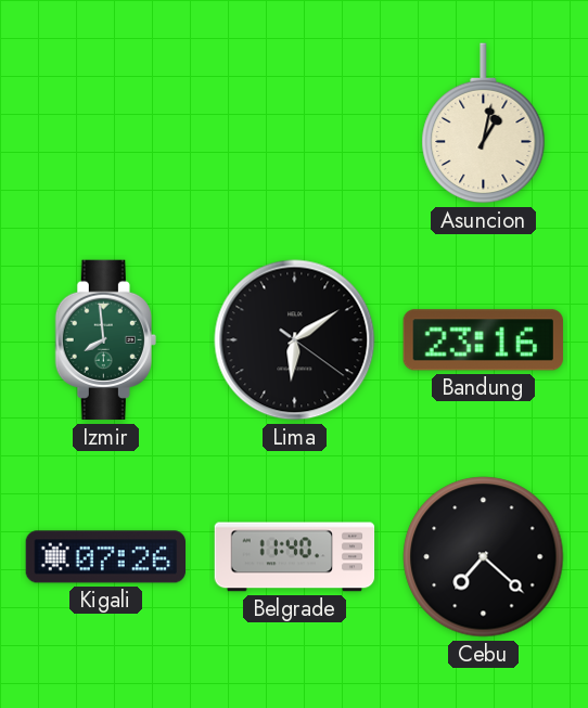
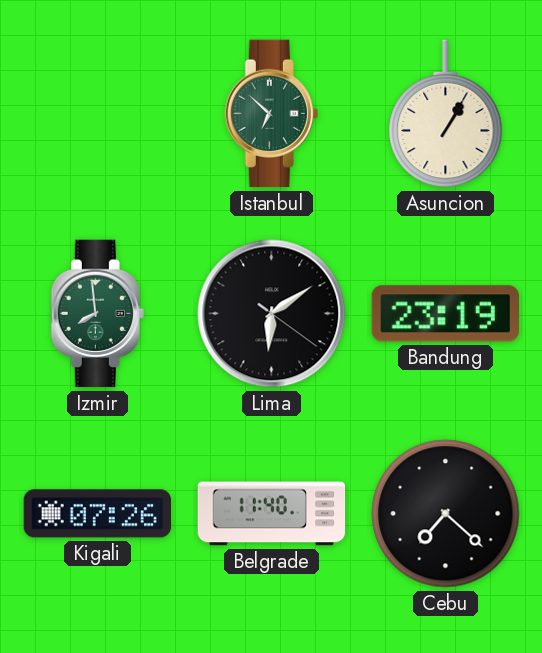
Istanbul: none -> 6:52 (271, 114)
Asuncion: 1:02 -> 1:05 (446, 114)
Bandung: 23:16 -> 23:19 (445, 314)
